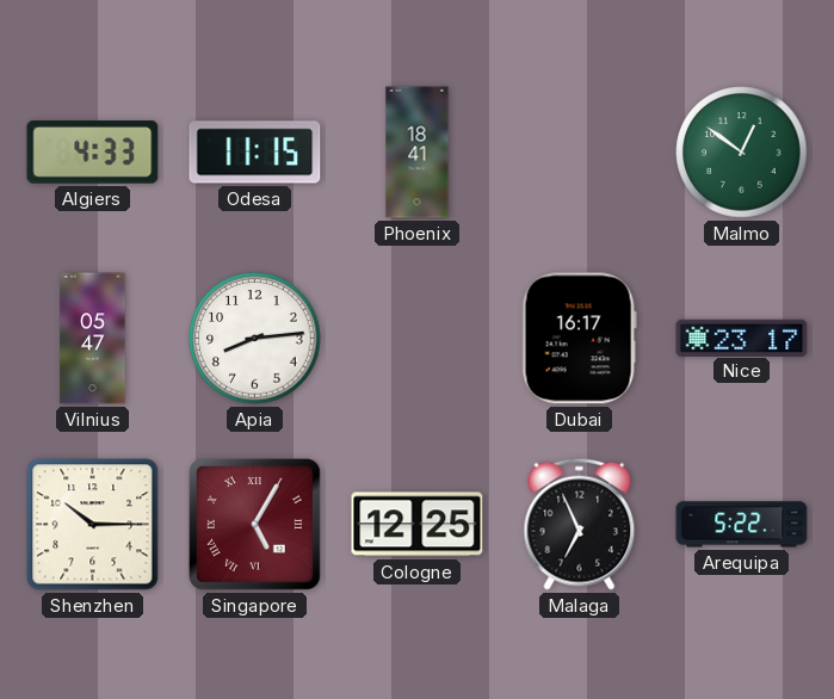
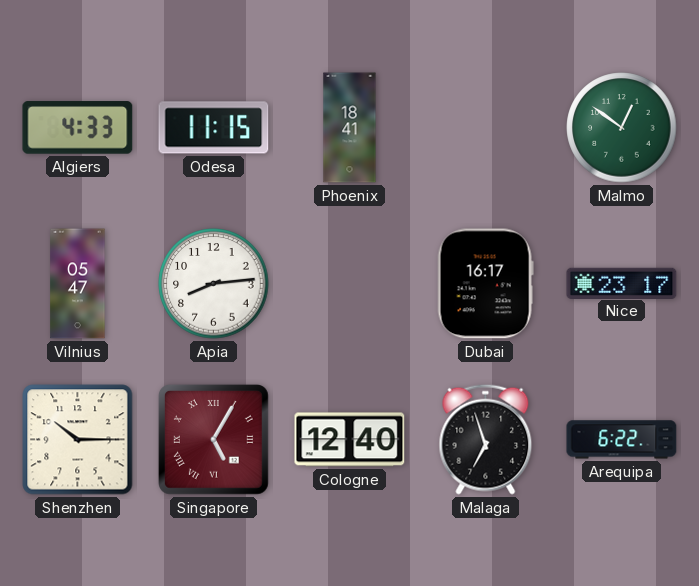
Cologne: 12:25 -> 12:40 (350, 440)
Malaga: 6:56 -> 6:57 (486, 439)
Arequipa: 5:22 -> 6:22 (622, 440)
